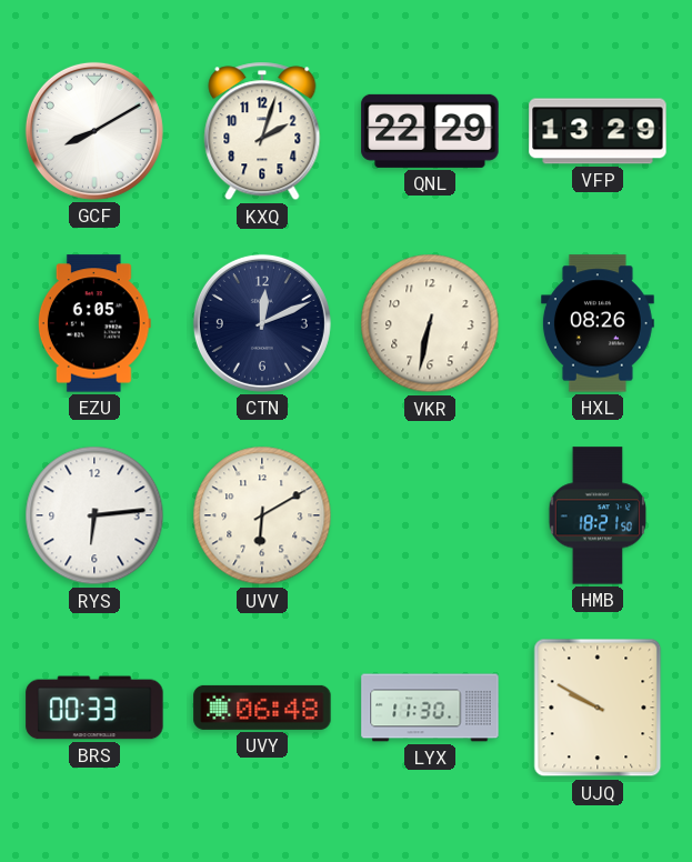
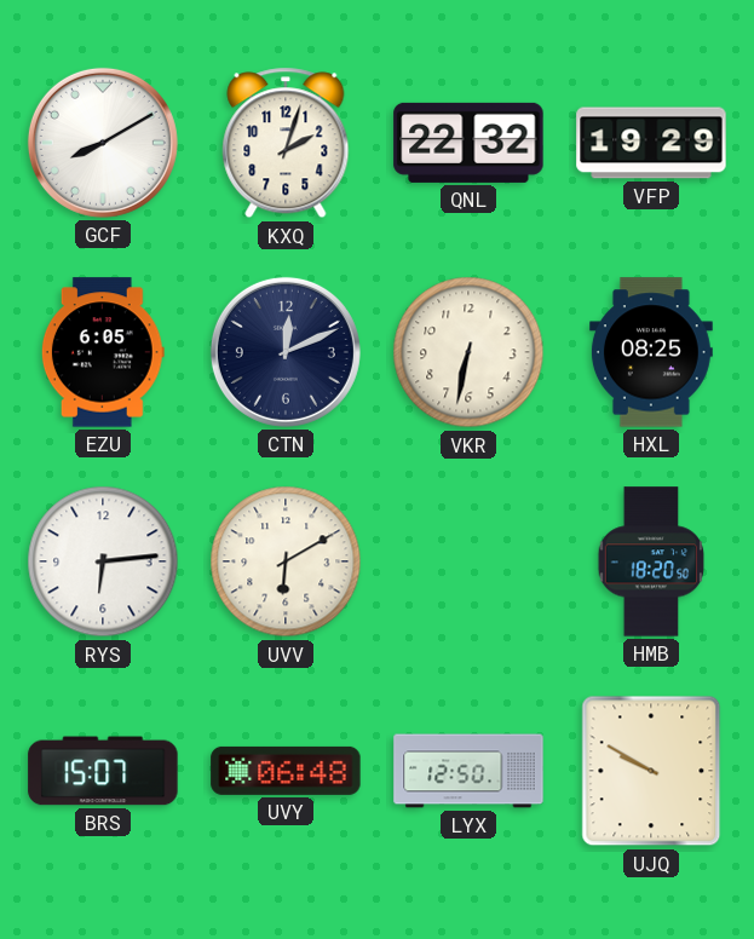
QNL: 22:29 -> 22:32 (468, 143)
VFP: 13:29 -> 19:29 (651, 143)
HXL: 08:26 -> 08:25 (651, 352)
HMB: 18:21 -> 18:20 (651, 561)
BRS: 00:33 -> 15:07 (103, 771)
LYX: 11:30 -> 12:50 (468, 771)
